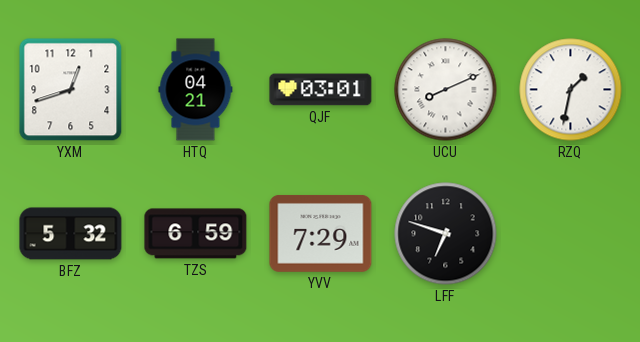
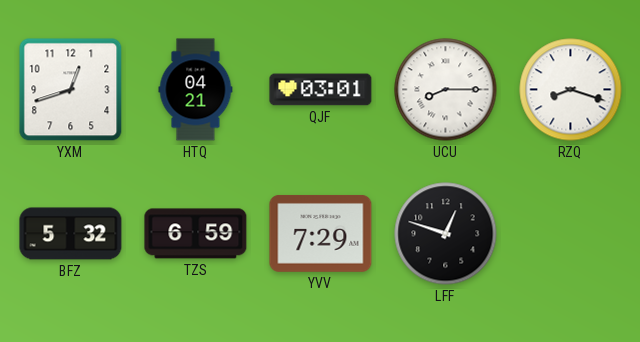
UCU: 8:11 -> 8:15 (446, 90)
RZQ: 1:32 -> 8:18 (571, 90)
LFF: 6:48 -> 12:48 (446, 234)
